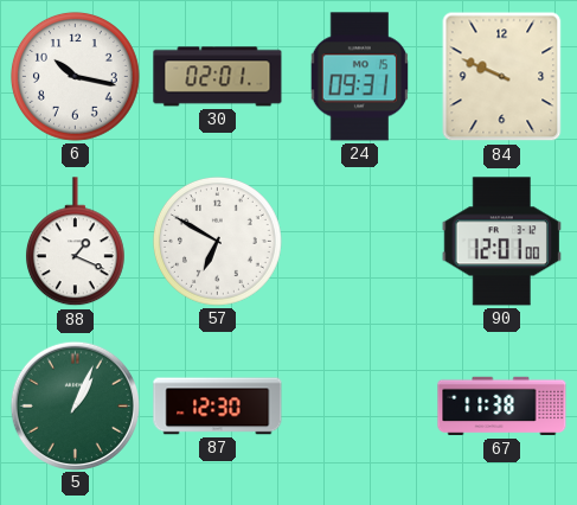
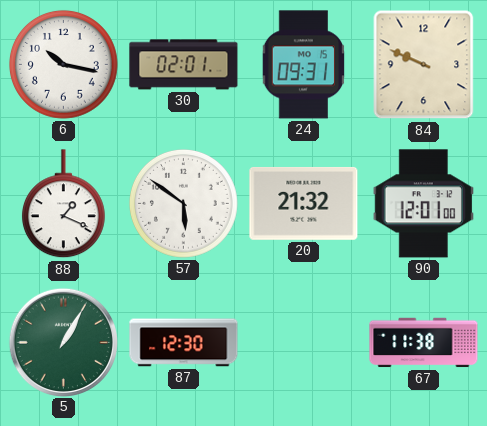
57: 6:50 -> 5:51 (183, 203)
20: none -> 21:32 (304, 203)
5: 1:04 -> 1:05 (63, 342)
